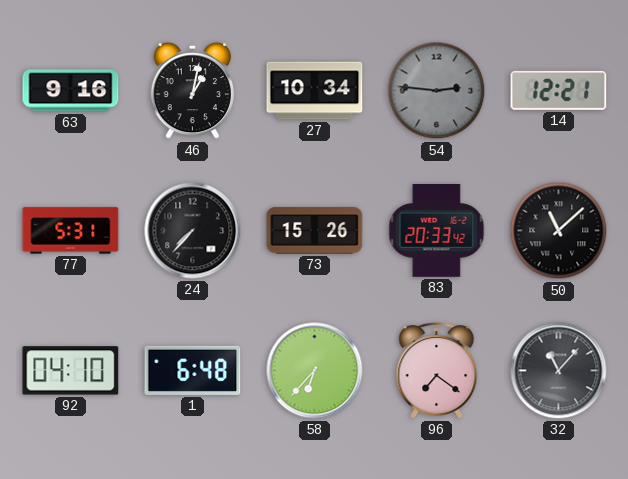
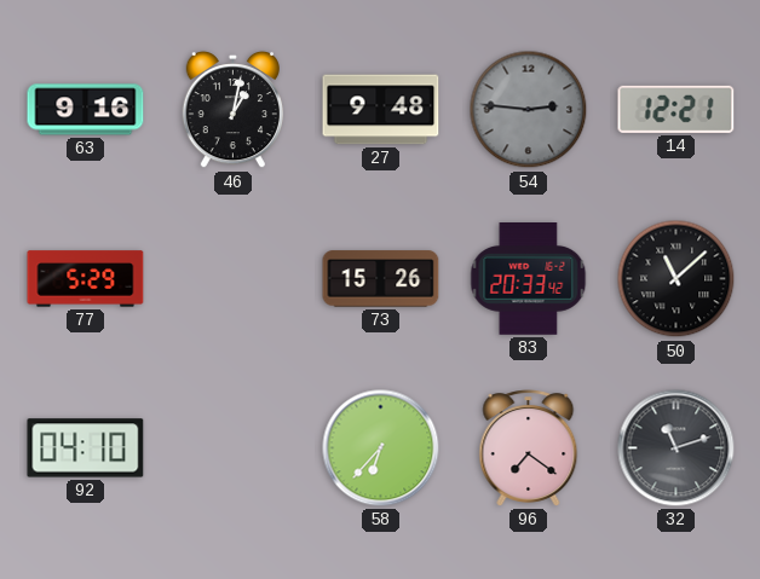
27: 10:34 -> 9:48 (381, 110)
77: 5:31 -> 5:29 (86, 279)
24: 7:37 -> none (193, 231)
1: 6:48 -> none (193, 370)
32: 11:07 -> 11:12 (676, 448)
